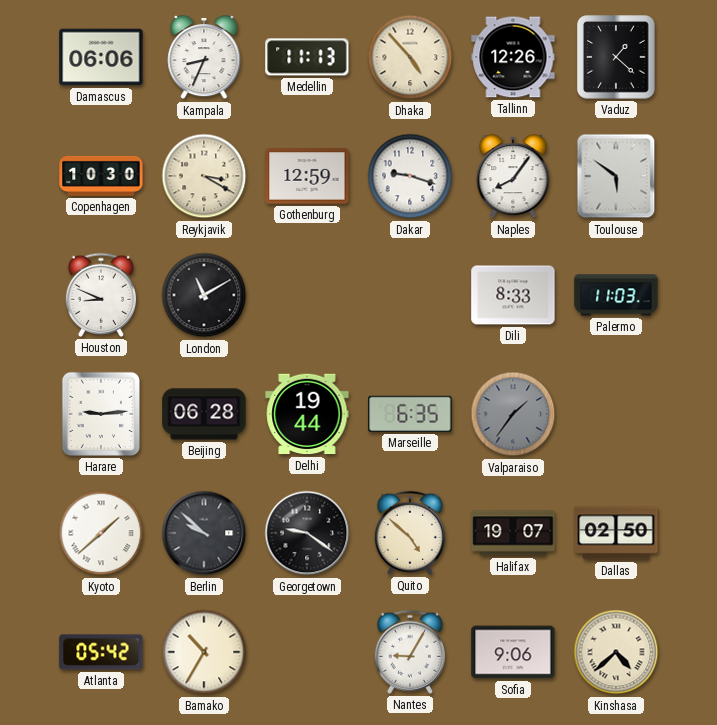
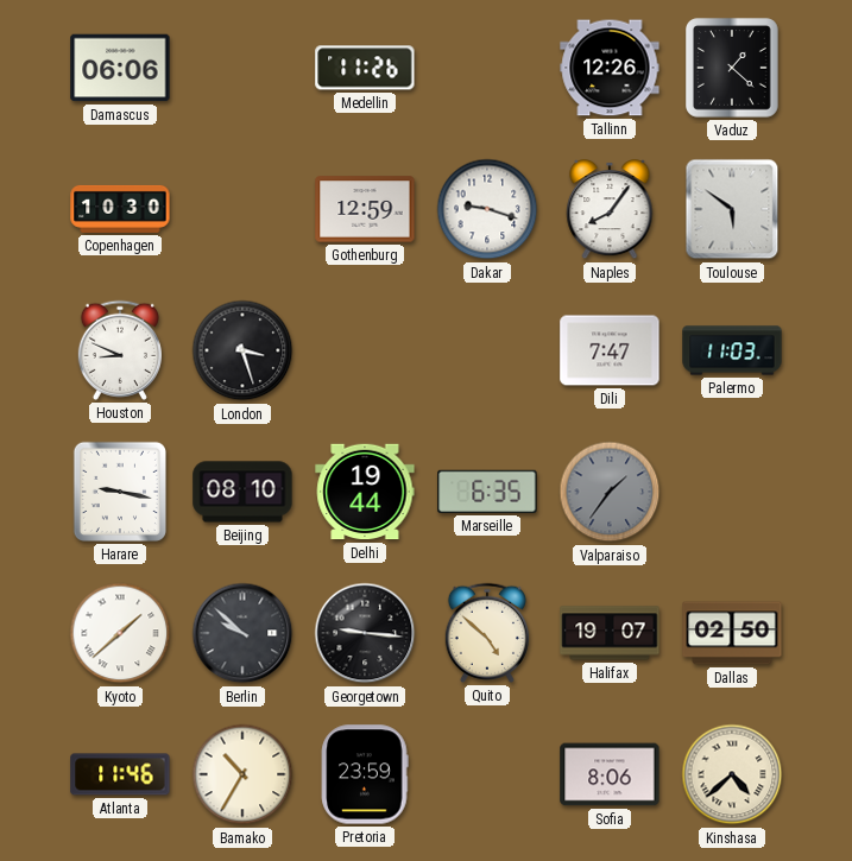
Kampala: 8:34 -> none (204, 58)
Medellin: 11:13 -> 11:26 (365, 68)
Dhaka: 4:53 -> none (410, 57)
Reykjavik: 3:20 -> none (204, 176)
London: 11:10 -> 3:27 (242, 350)
Dili: 8:33 -> 7:47 (610, 350)
Harare: 9:14 -> 9:17 (120, 492)
Beijing: 06:28 -> 08:10 (242, 492)
Georgetown: 9:21 -> 9:16 (365, 633)
Atlanta: 05:42 -> 11:46 (120, 774)
Pretoria: none -> 23:59 (365, 774)
Nantes: 9:05 -> none (410, 652)
Sofia: 9:06 -> 8:06 (610, 774)
